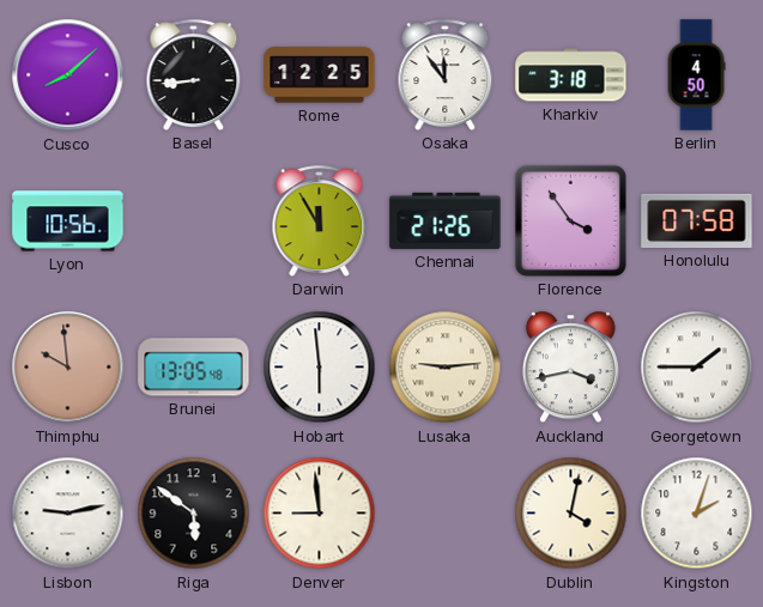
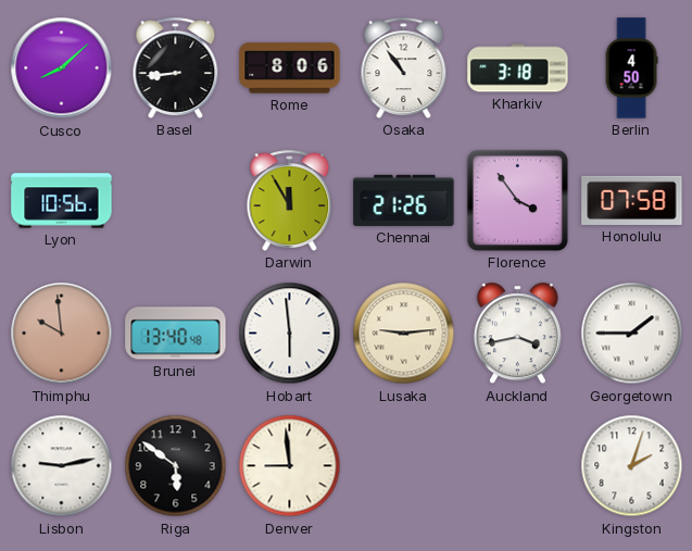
Rome: 12:25 -> 8:06 (290, 68)
Osaka: 11:54 -> 10:54 (404, 67)
Brunei: 13:05 -> 13:40 (176, 334)
Dublin: 4:02 -> none (571, 514)
